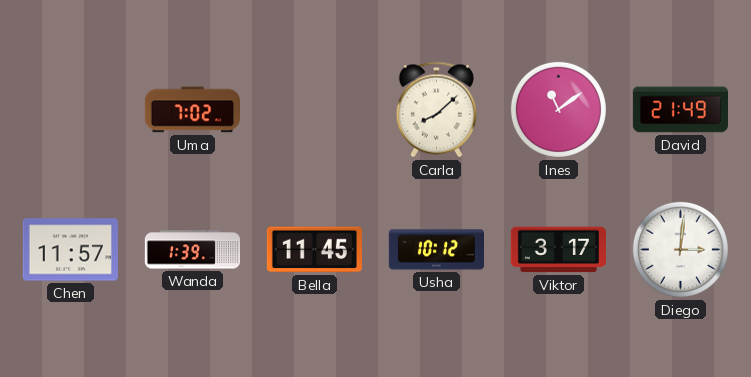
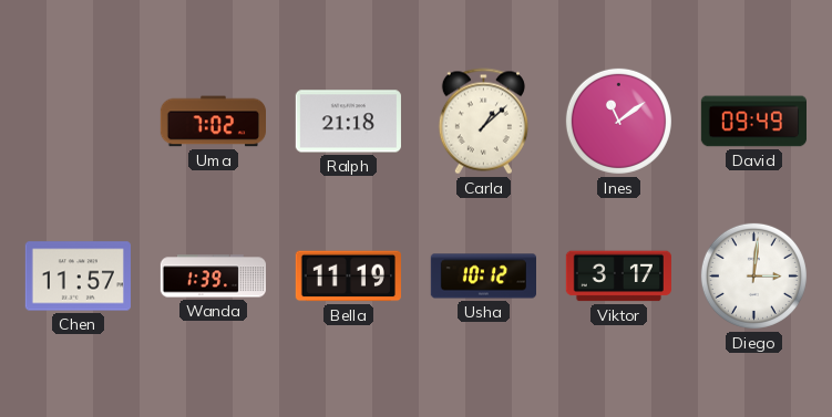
Ralph: none -> 21:18 (348, 122)
Carla: 8:08 -> 1:08 (483, 122)
David: 21:49 -> 09:49 (753, 122)
Bella: 11:45 -> 11:19 (348, 277)
